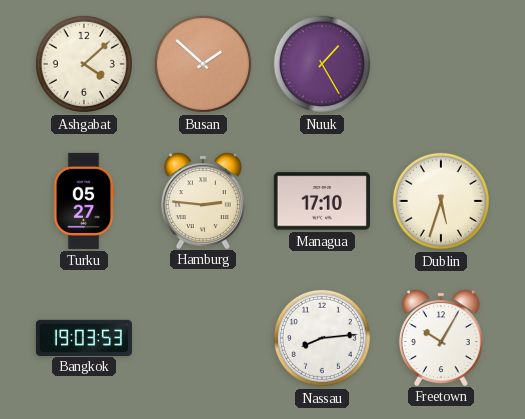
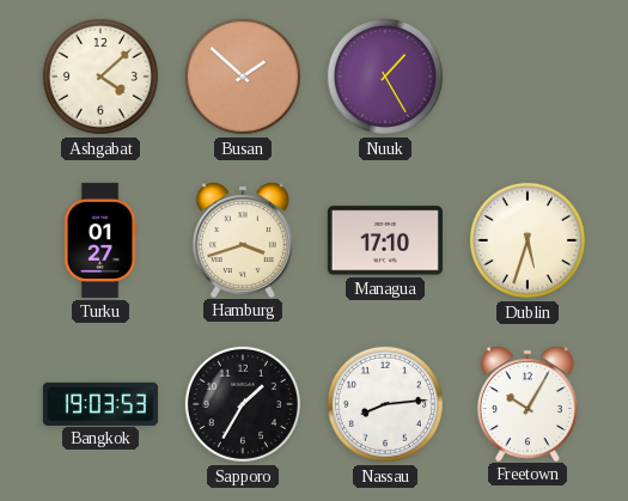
Turku: 05:27 -> 01:27 (100, 240)
Hamburg: 2:46 -> 3:42 (243, 239)
Sapporo: none -> 1:35 (243, 404)
